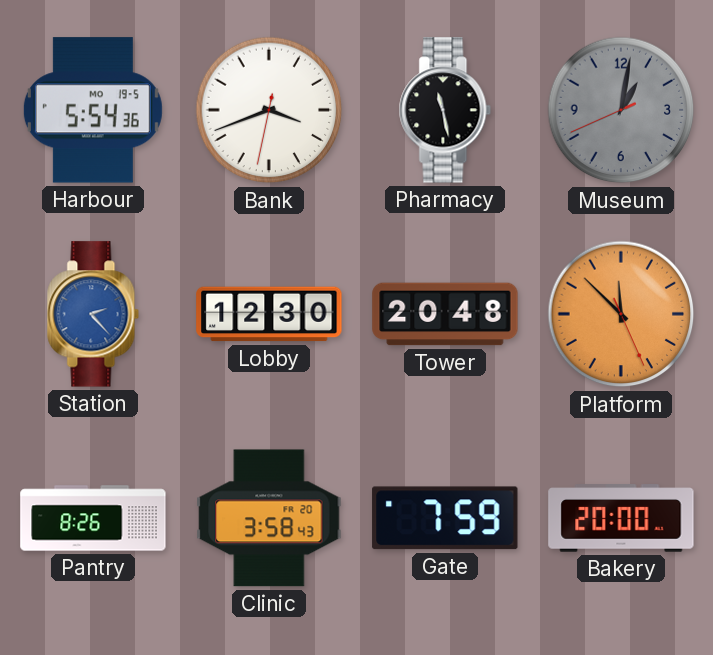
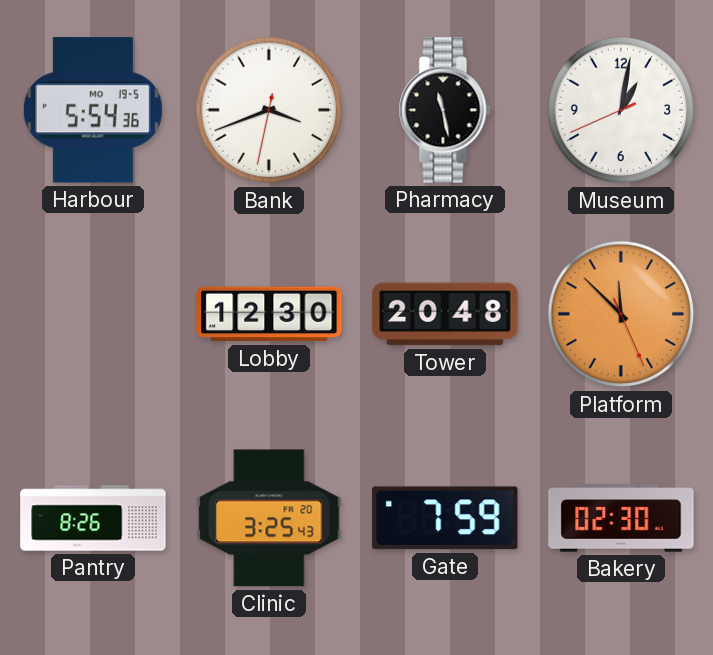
Museum dial: grey -> white (621, 110)
Station: 2:23 -> none (93, 314)
Clinic: 3:58 -> 3:25 (269, 518)
Bakery: 20:00 -> 02:30 (621, 518)
